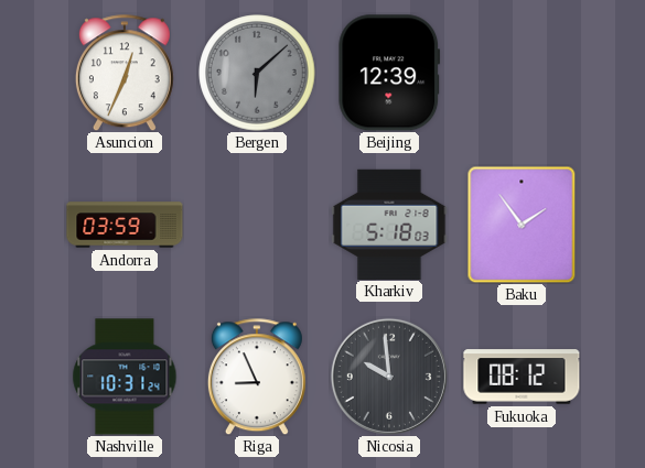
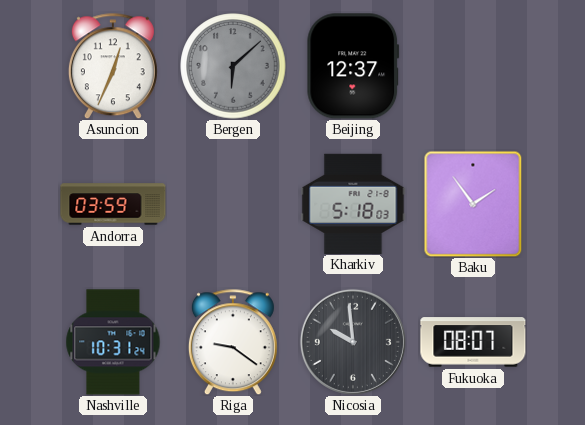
Beijing: 12:39 -> 12:37 (353, 66)
Riga: 8:56 -> 9:21 (233, 342)
Fukuoka: 08:12 -> 08:07 (473, 342)
